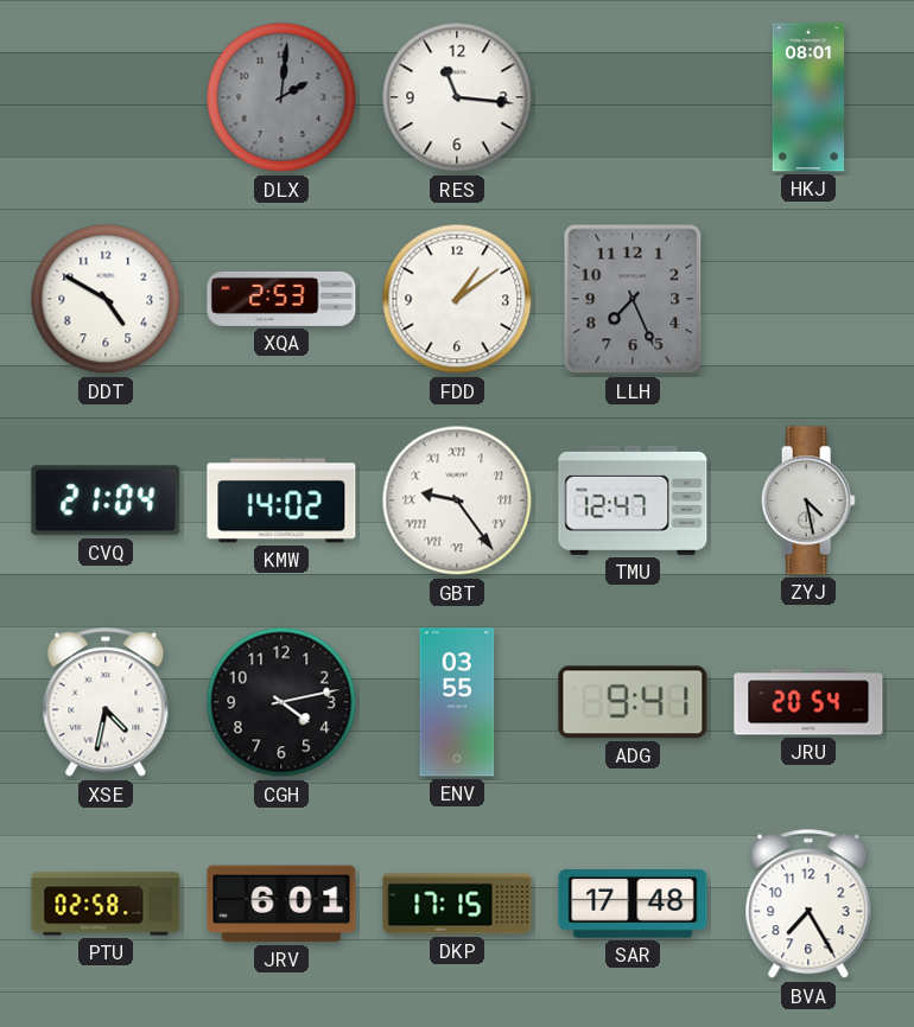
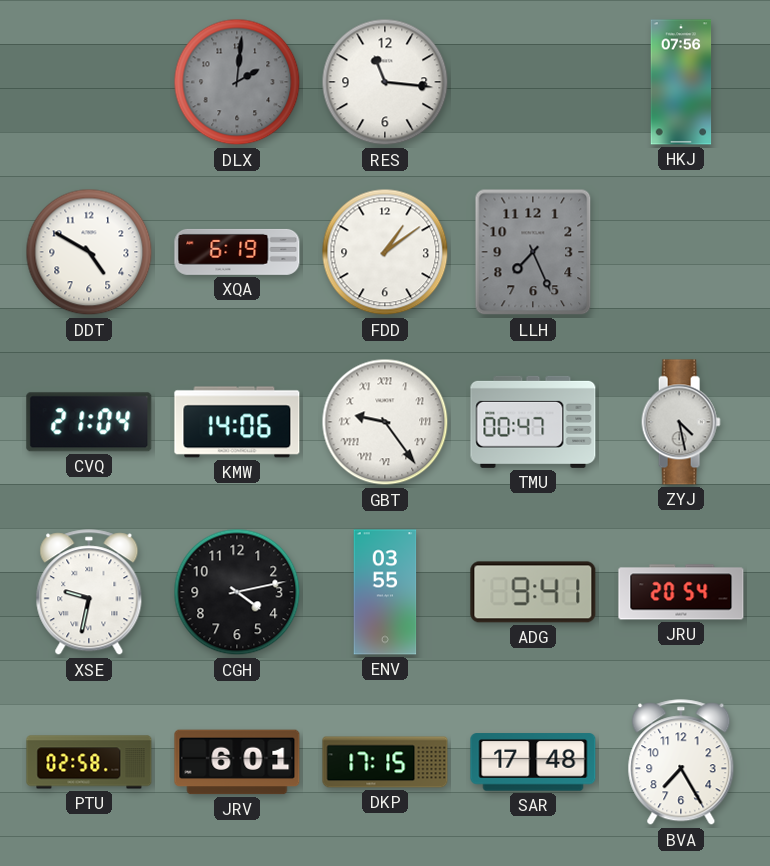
HKJ: 08:01 -> 07:56 (681, 82)
XQA: 2:53 -> 6:19 (237, 252)
KMW: 14:02 -> 14:06 (237, 422)
TMU: 12:47 -> 00:47 (533, 422)
XSE: 4:32 -> 9:32 (89, 593)
